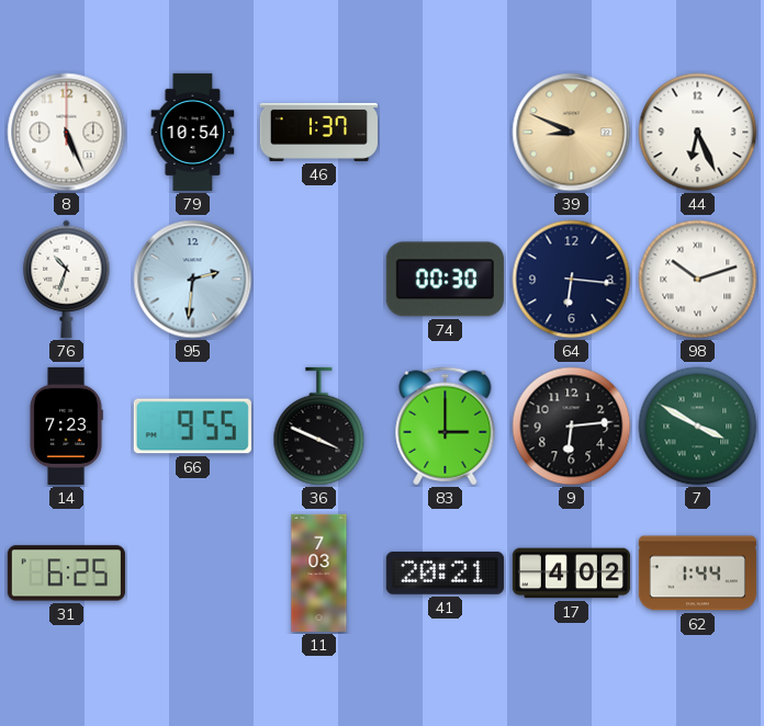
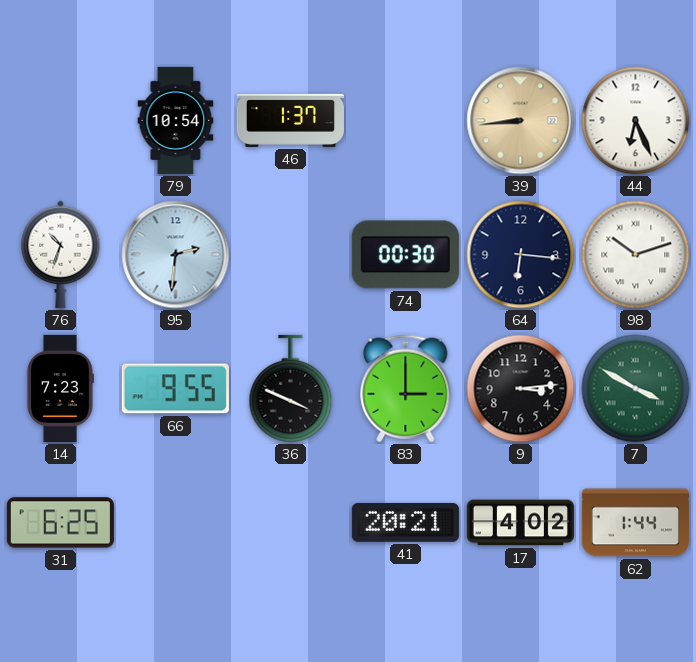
8: 5:26 -> none (67, 133)
39: 8:49 -> 8:44 (521, 121)
9: 6:14 -> 3:14 (521, 389)
11: 7:03 -> none (319, 572)
